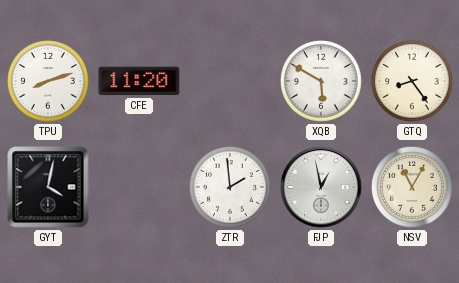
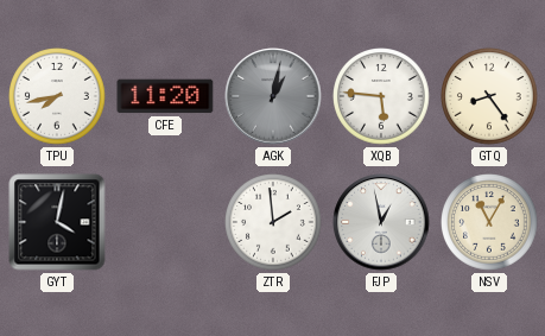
TPU: 8:12 -> 7:43 (57, 96)
AGK: none -> 1:02 (273, 96)
XQB: 5:50 -> 5:46 (381, 96)
